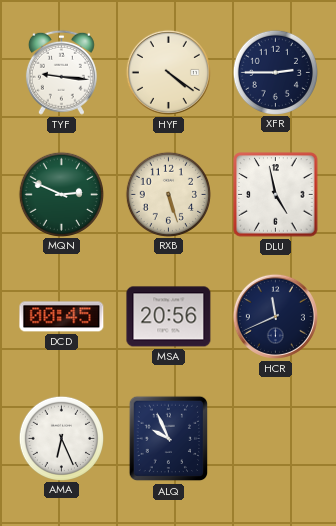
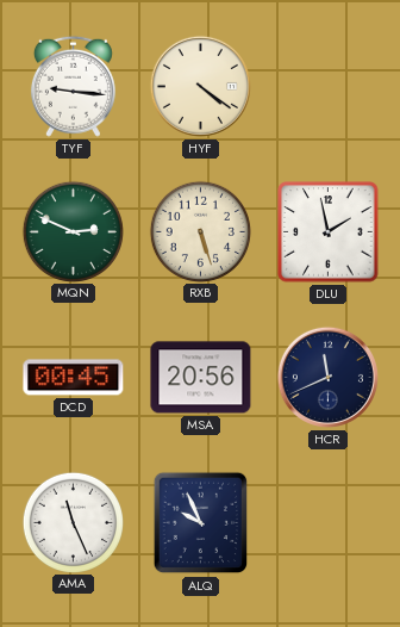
XFR: 2:45 -> none (275, 72)
DLU: 4:58 -> 1:58 (329, 232)
AMA: 6:26 -> 11:26 (73, 522)
